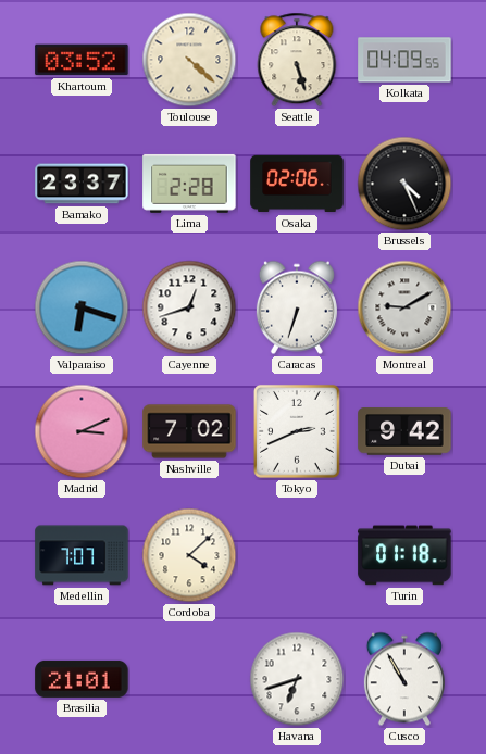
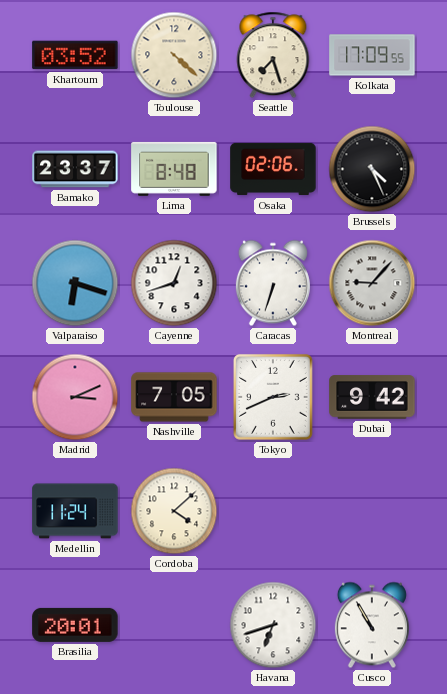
Seattle: 5:27 -> 7:27 (273, 55)
Kolkata: 04:09 -> 17:09 (372, 55)
Lima: 2:28 -> 8:48 (174, 169)
Montreal: 9:10 -> 9:07 (372, 283)
Nashville: 7:02 -> 7:05 (174, 397)
Medellin: 7:07 -> 11:24 (75, 511)
Turin: 01:18 -> none (404, 555)
Brasilia: 21:01 -> 20:01 (75, 625)
